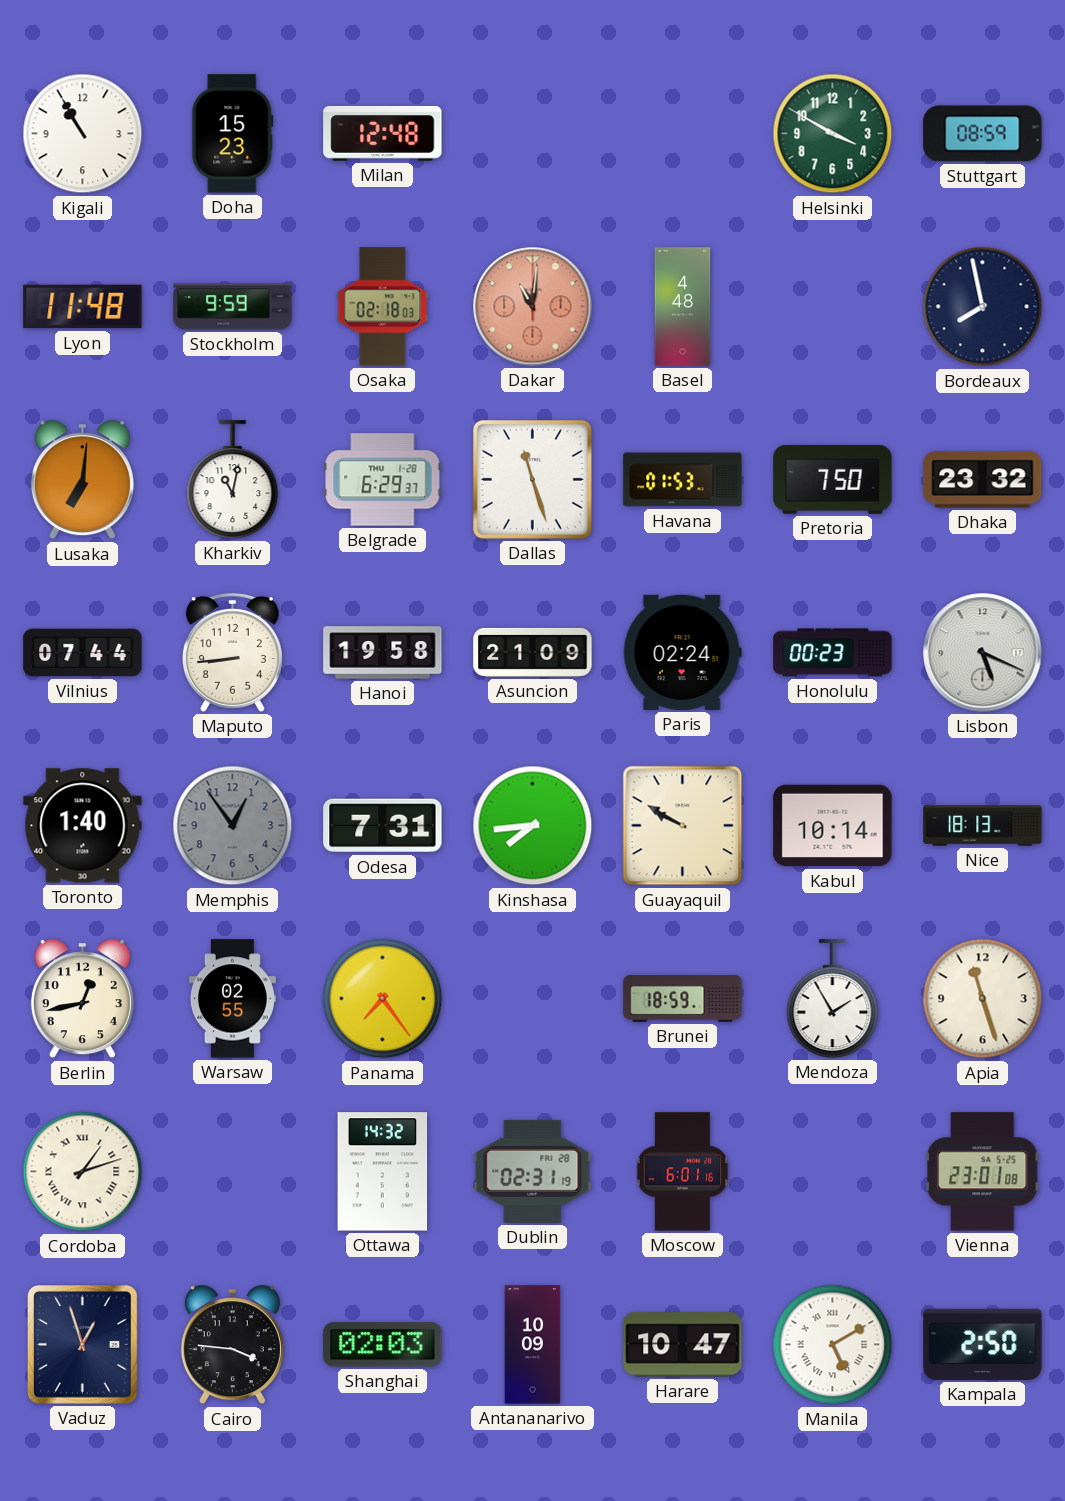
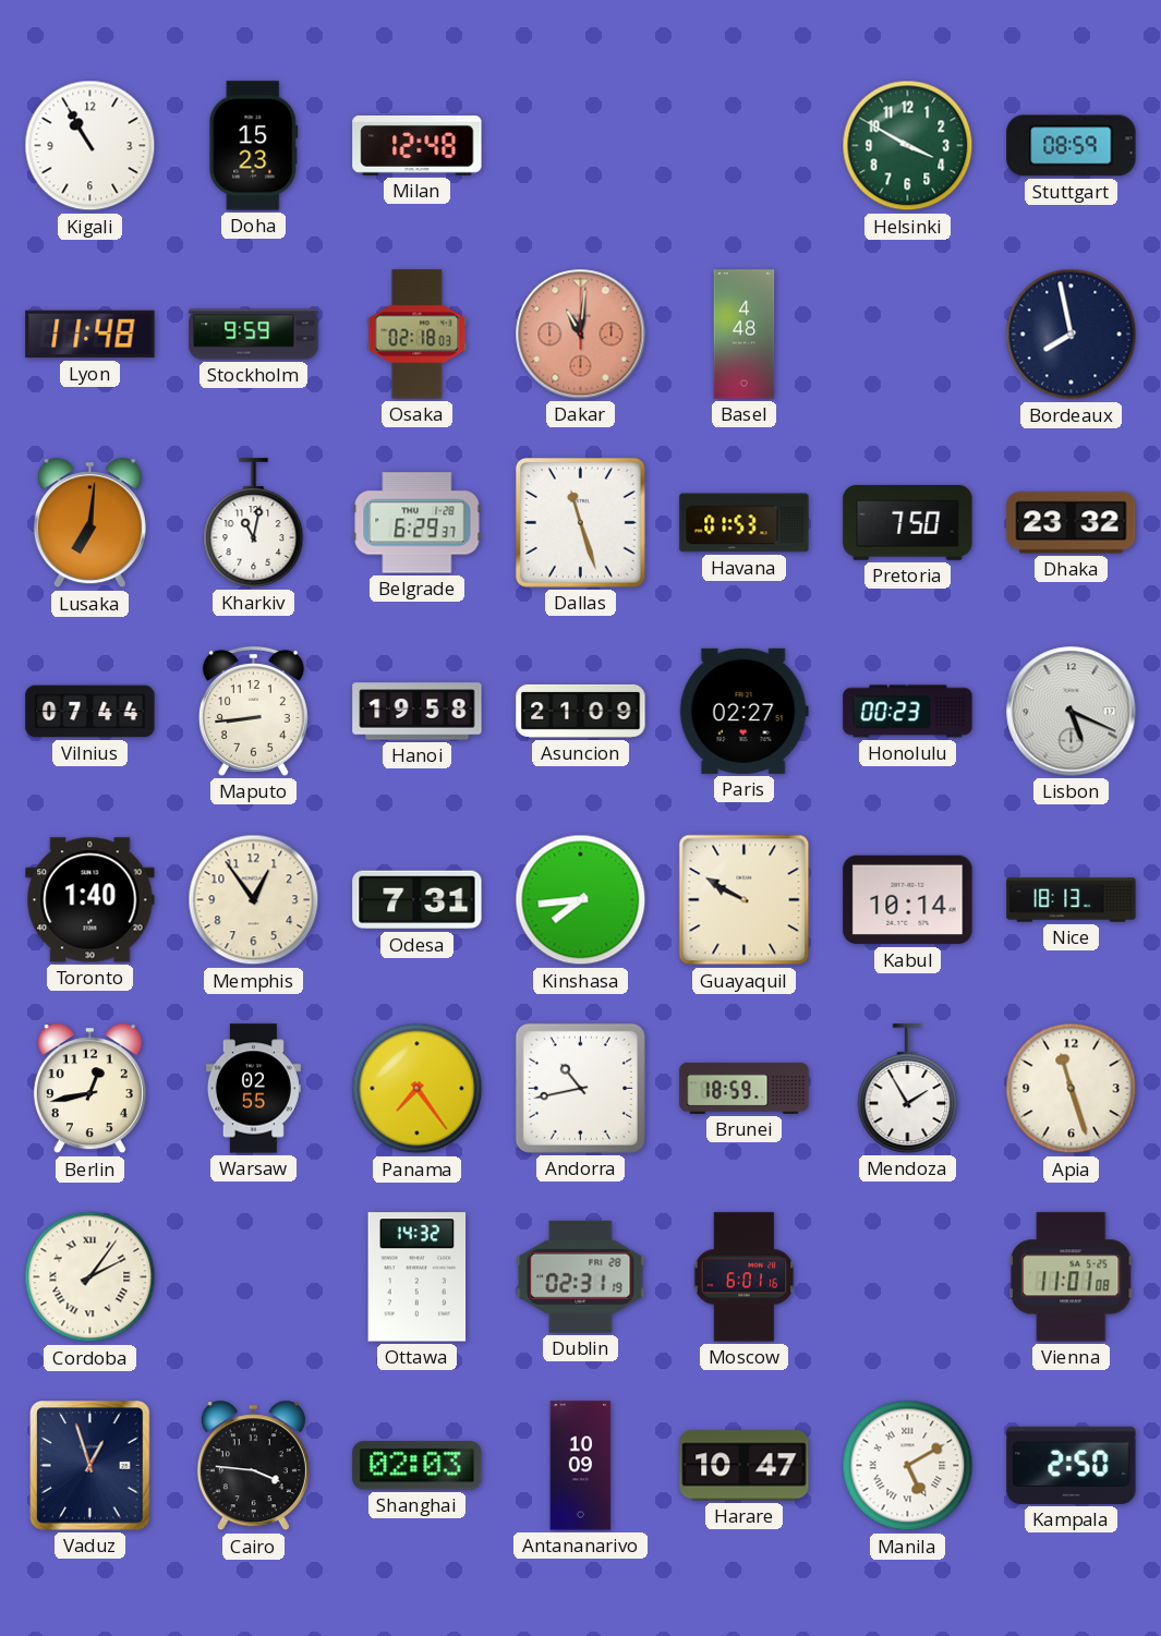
Paris: 02:24 -> 02:27 (743, 711)
Memphis dial: grey -> cream (254, 900)
Andorra: none -> 10:43 (580, 1088)
Cordoba: 1:12 -> 2:06 (90, 1277)
Vienna: 23:01 -> 11:01 (1071, 1277)
